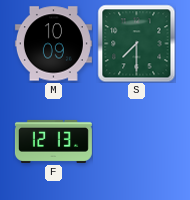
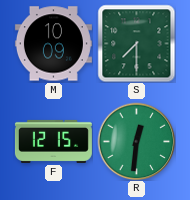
F: 12:13 -> 12:15 (53, 141)
R: none -> 12:31 (136, 141)
